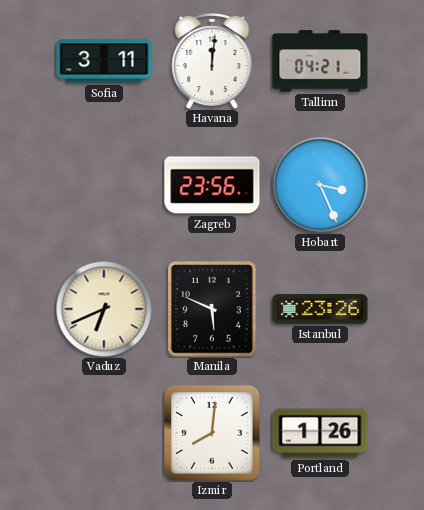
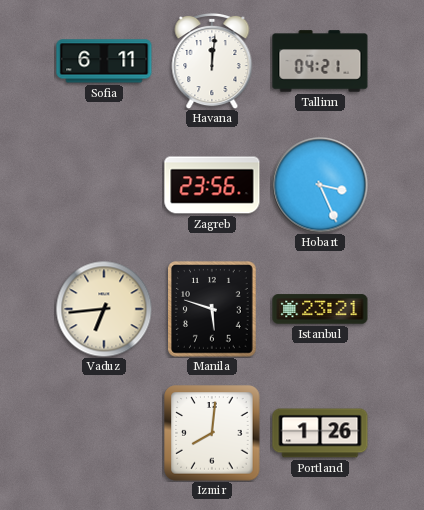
Sofia: 3:11 -> 6:11 (104, 61)
Vaduz: 6:41 -> 6:44 (104, 309)
Manila: 5:49 -> 5:48 (212, 309)
Istanbul: 23:26 -> 23:21 (320, 309)
